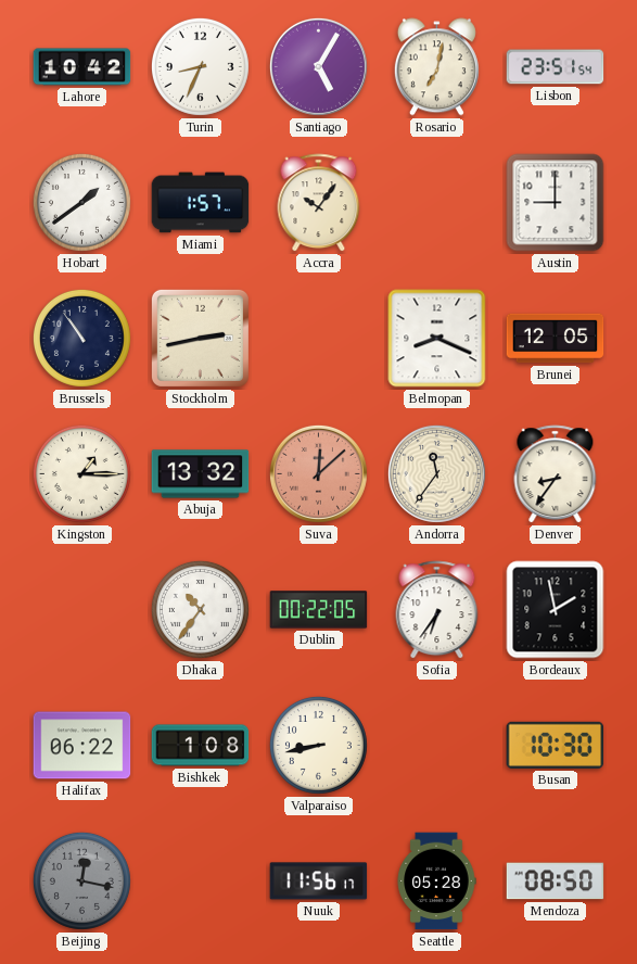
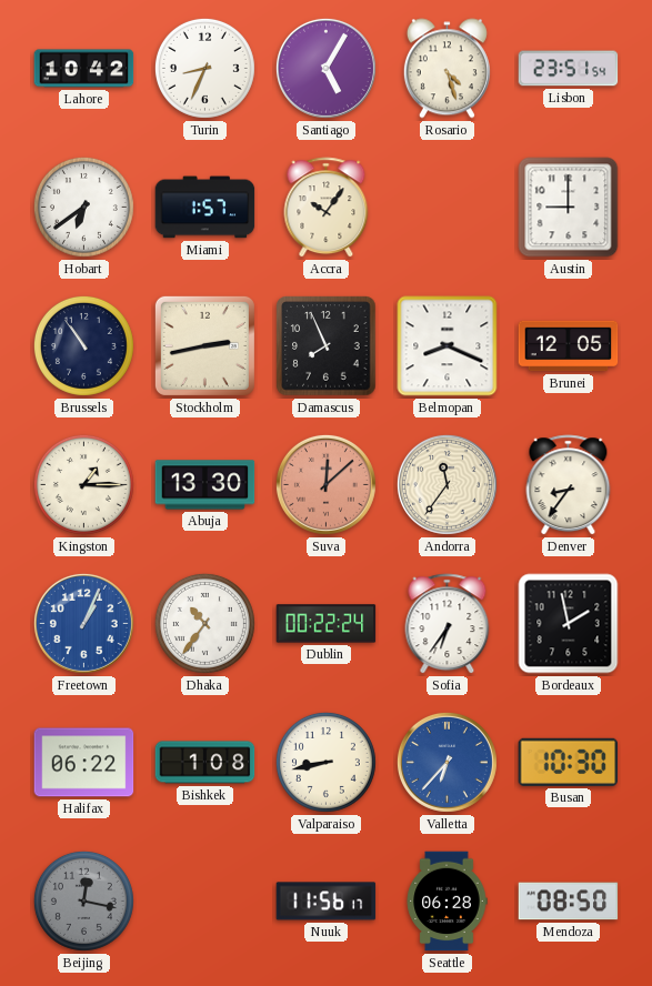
Rosario: 7:02 -> 4:27 (447, 69)
Hobart: 1:39 -> 6:39 (83, 207)
Damascus: none -> 7:56 (327, 346)
Abuja: 13:32 -> 13:30 (205, 485)
Freetown: none -> 1:04 (83, 623)
Dublin: 00:22:05 -> 00:22:24 (327, 624)
Valletta: none -> 6:37 (447, 762)
Seattle: 05:28 -> 06:28 (447, 902)
